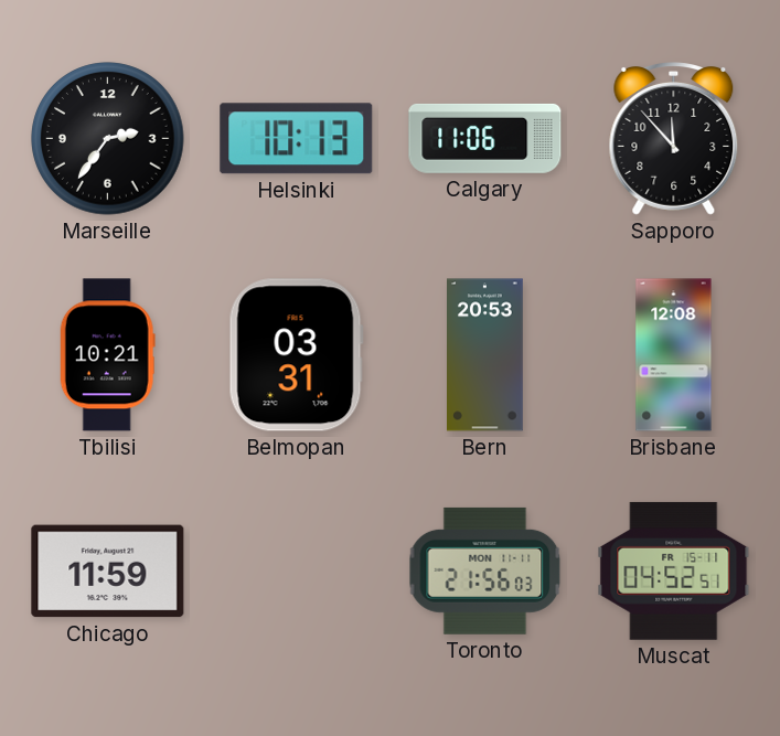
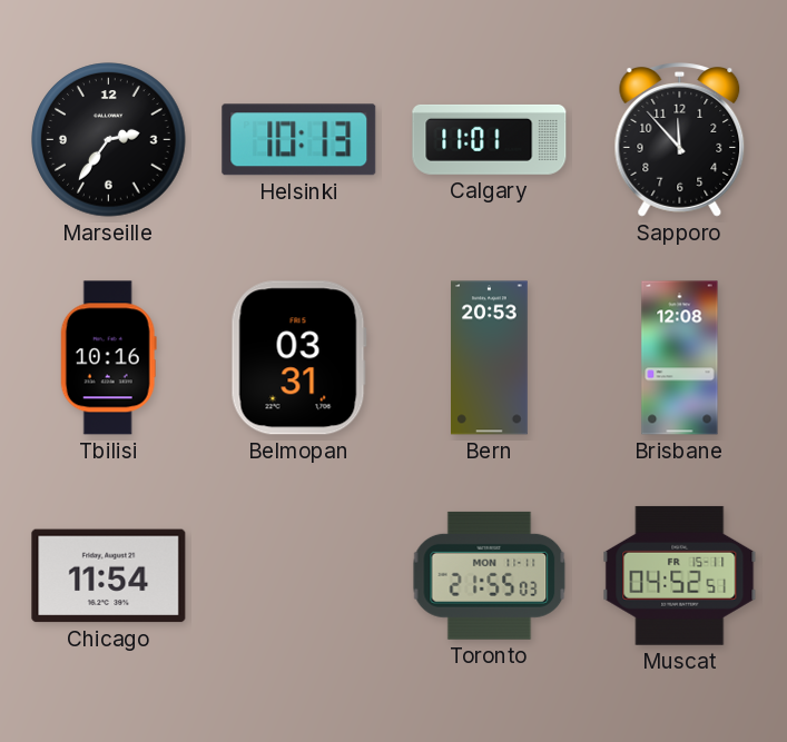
Calgary: 11:06 -> 11:01 (490, 139)
Tbilisi: 10:21 -> 10:16 (108, 358)
Chicago: 11:59 -> 11:54 (109, 576)
Toronto: 21:56 -> 21:55 (490, 575)
